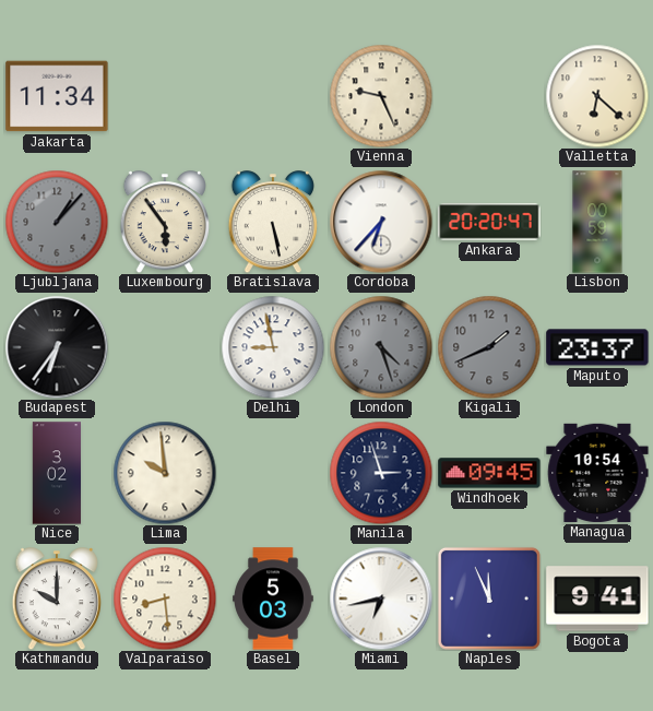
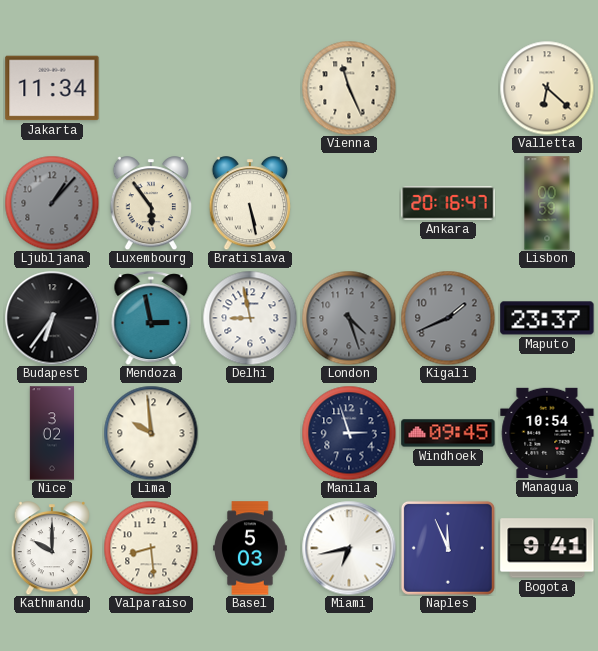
Vienna: 9:26 -> 11:26 (349, 88)
Cordoba: 6:37 -> none (381, 222)
Ankara: 20:20 -> 20:16 (448, 203)
Mendoza: none -> 2:58 (151, 318)
